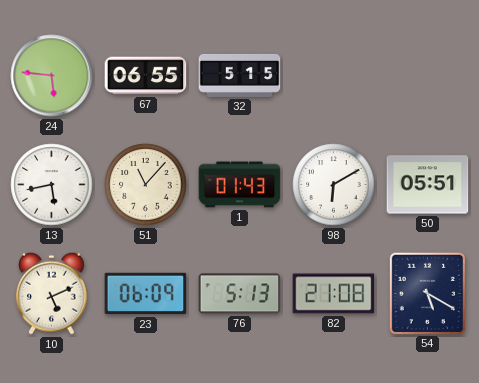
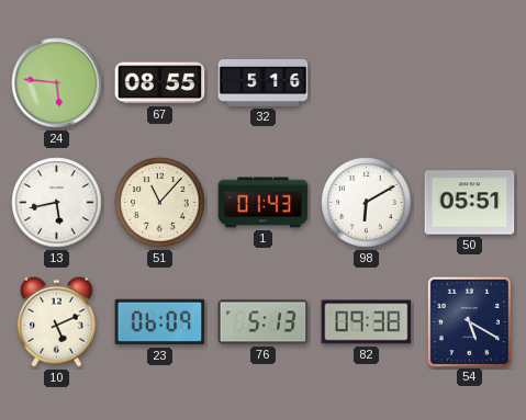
67: 06:55 -> 08:55 (160, 83)
32: 5:15 -> 5:16 (264, 82)
82: 21:08 -> 09:38 (367, 322)
